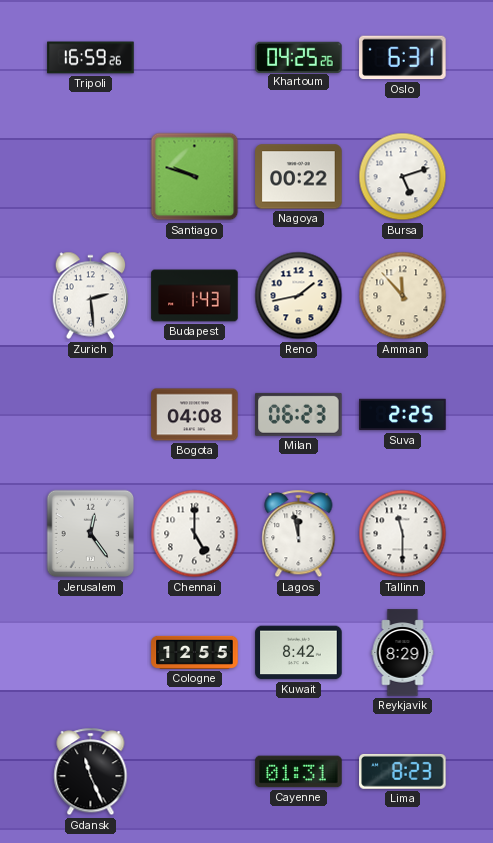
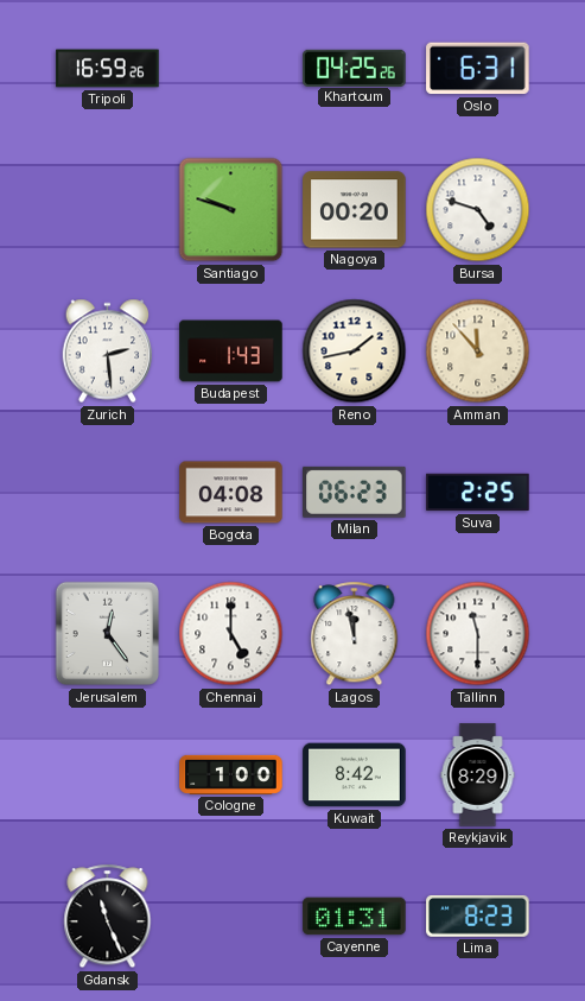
Nagoya: 00:22 -> 00:20 (355, 210)
Bursa: 5:12 -> 4:48 (478, 210)
Cologne: 12:55 -> 1:00 (231, 774)
